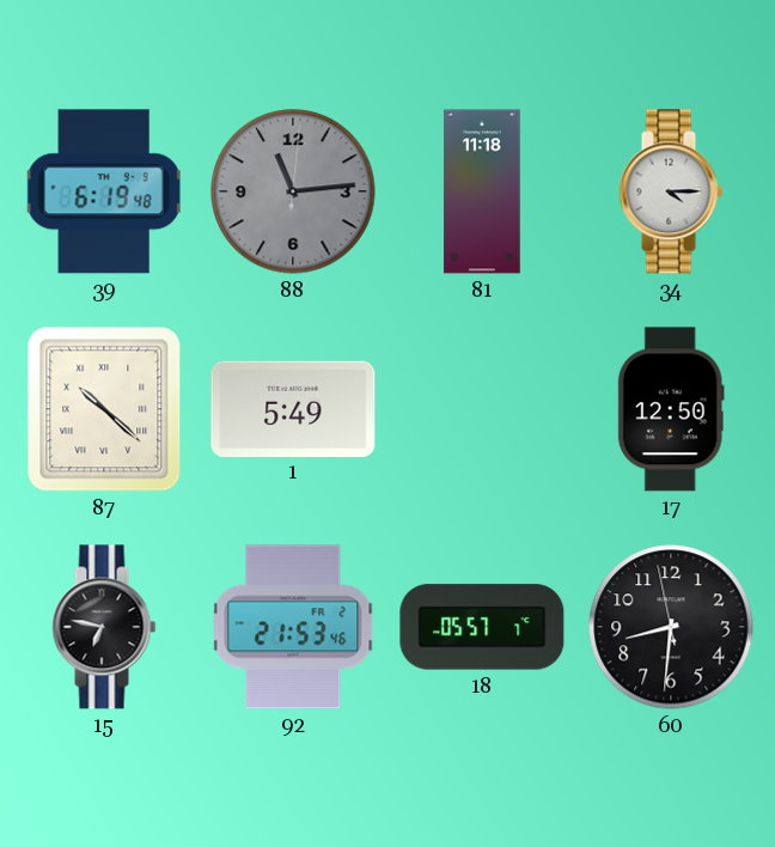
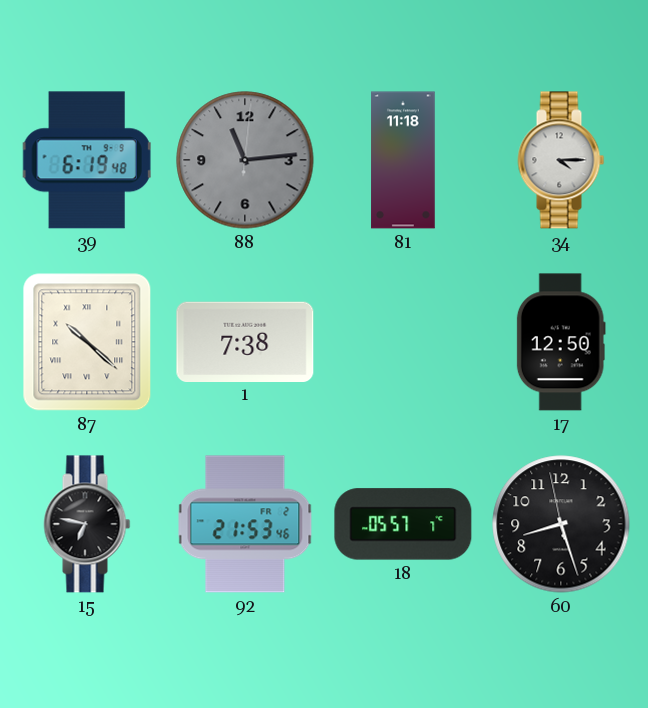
1: 5:49 -> 7:38 (245, 341)
60: 8:30 -> 8:26 (561, 524)
